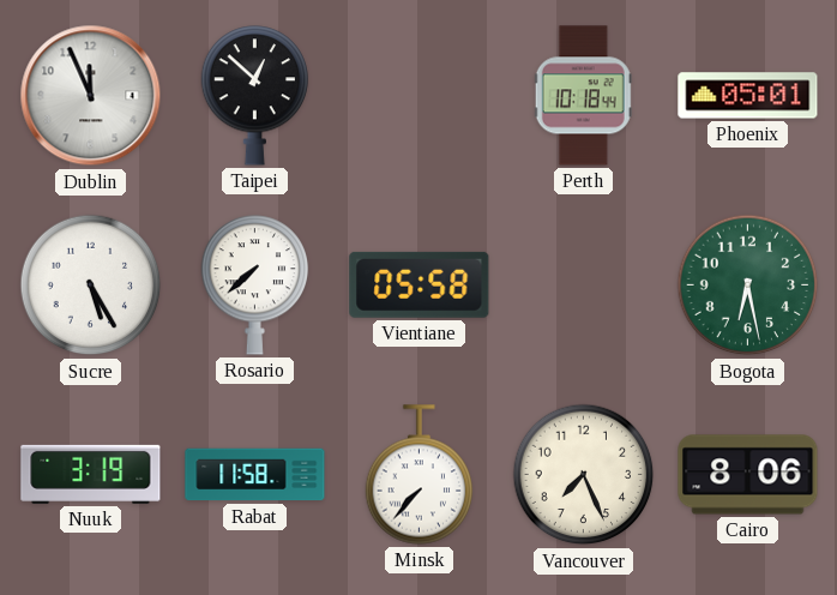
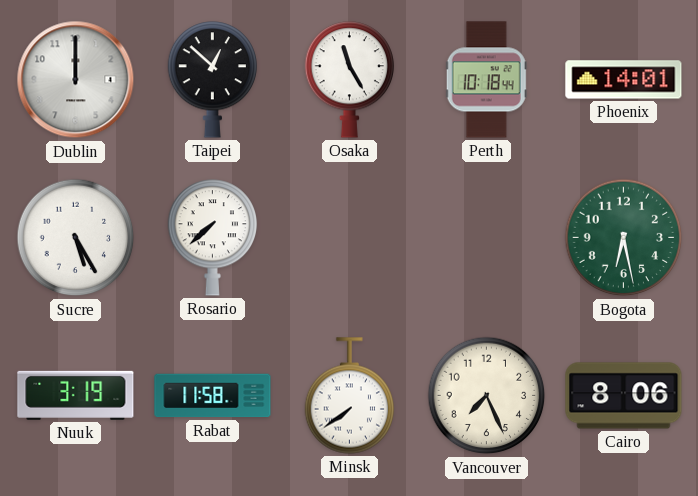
Dublin: 11:56 -> 12:00 (76, 80)
Osaka: none -> 11:25 (350, 80)
Phoenix: 05:01 -> 14:01 (624, 80)
Vientiane: 05:58 -> none (420, 284)
Minsk: 7:37 -> 7:39 (350, 396)
